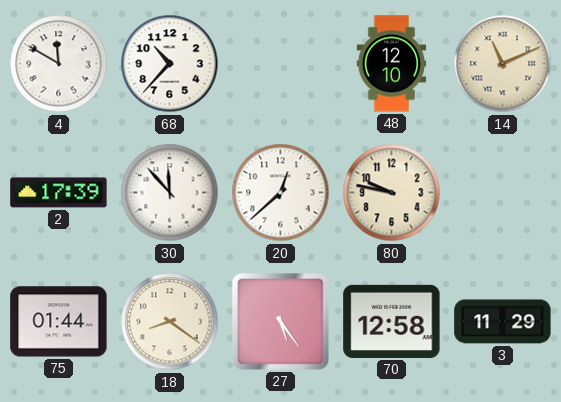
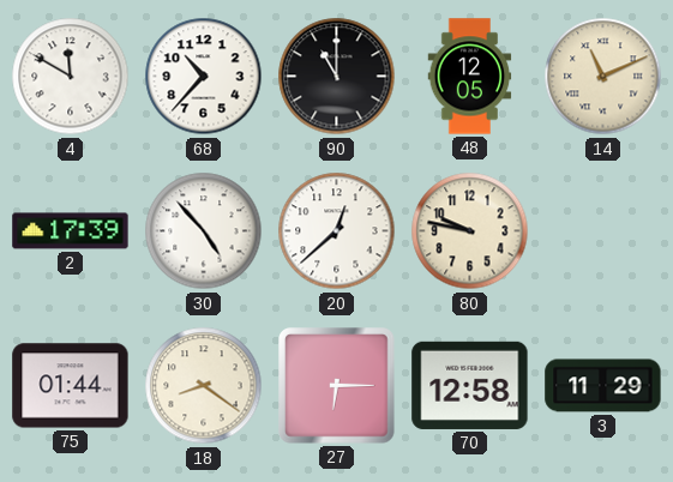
90: none -> 11:00 (337, 77)
48: 12:10 -> 12:05 (470, 77)
30: 11:53 -> 4:53 (204, 231)
27: 5:24 -> 6:15 (337, 386)
